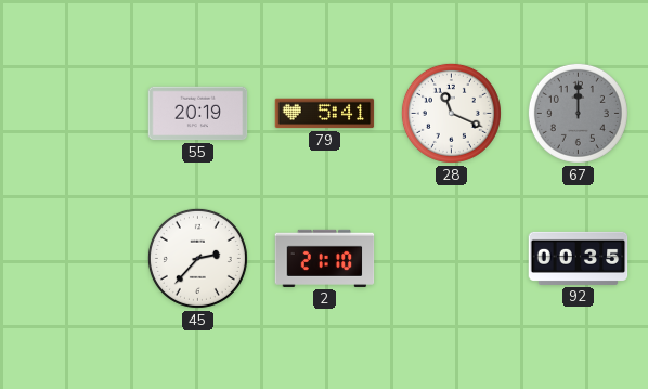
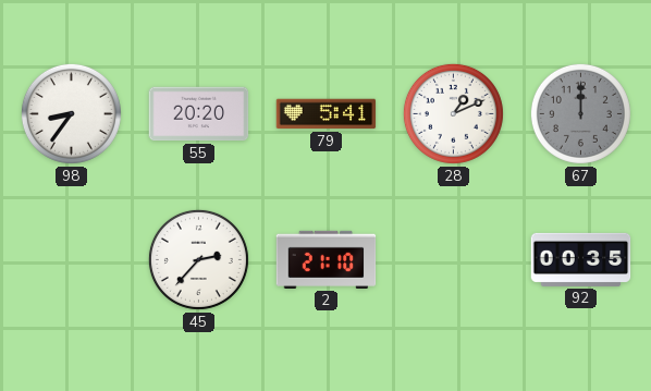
98: none -> 8:36 (71, 113)
55: 20:19 -> 20:20 (199, 114)
28: 11:19 -> 1:11 (453, 113)
